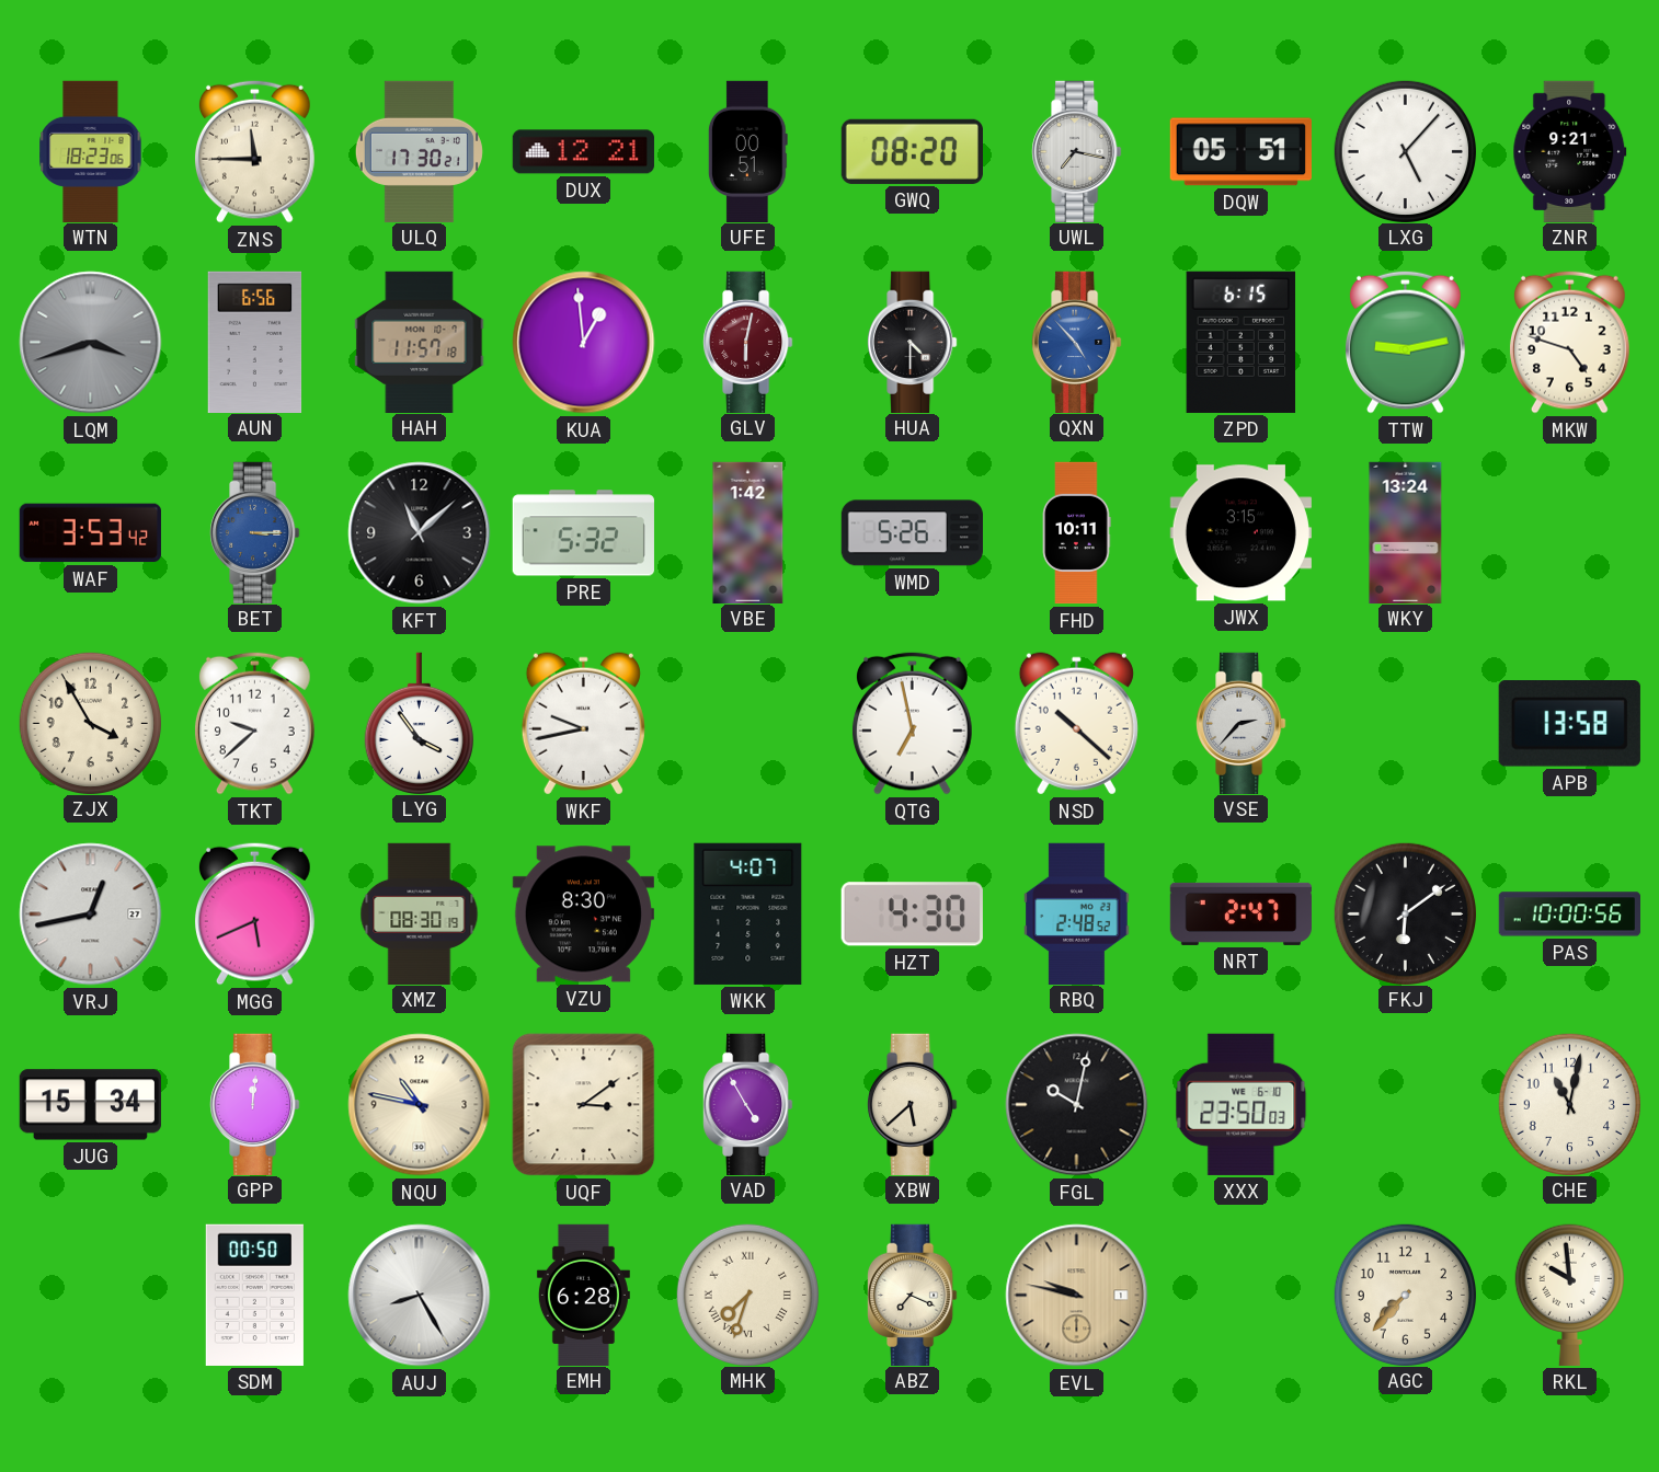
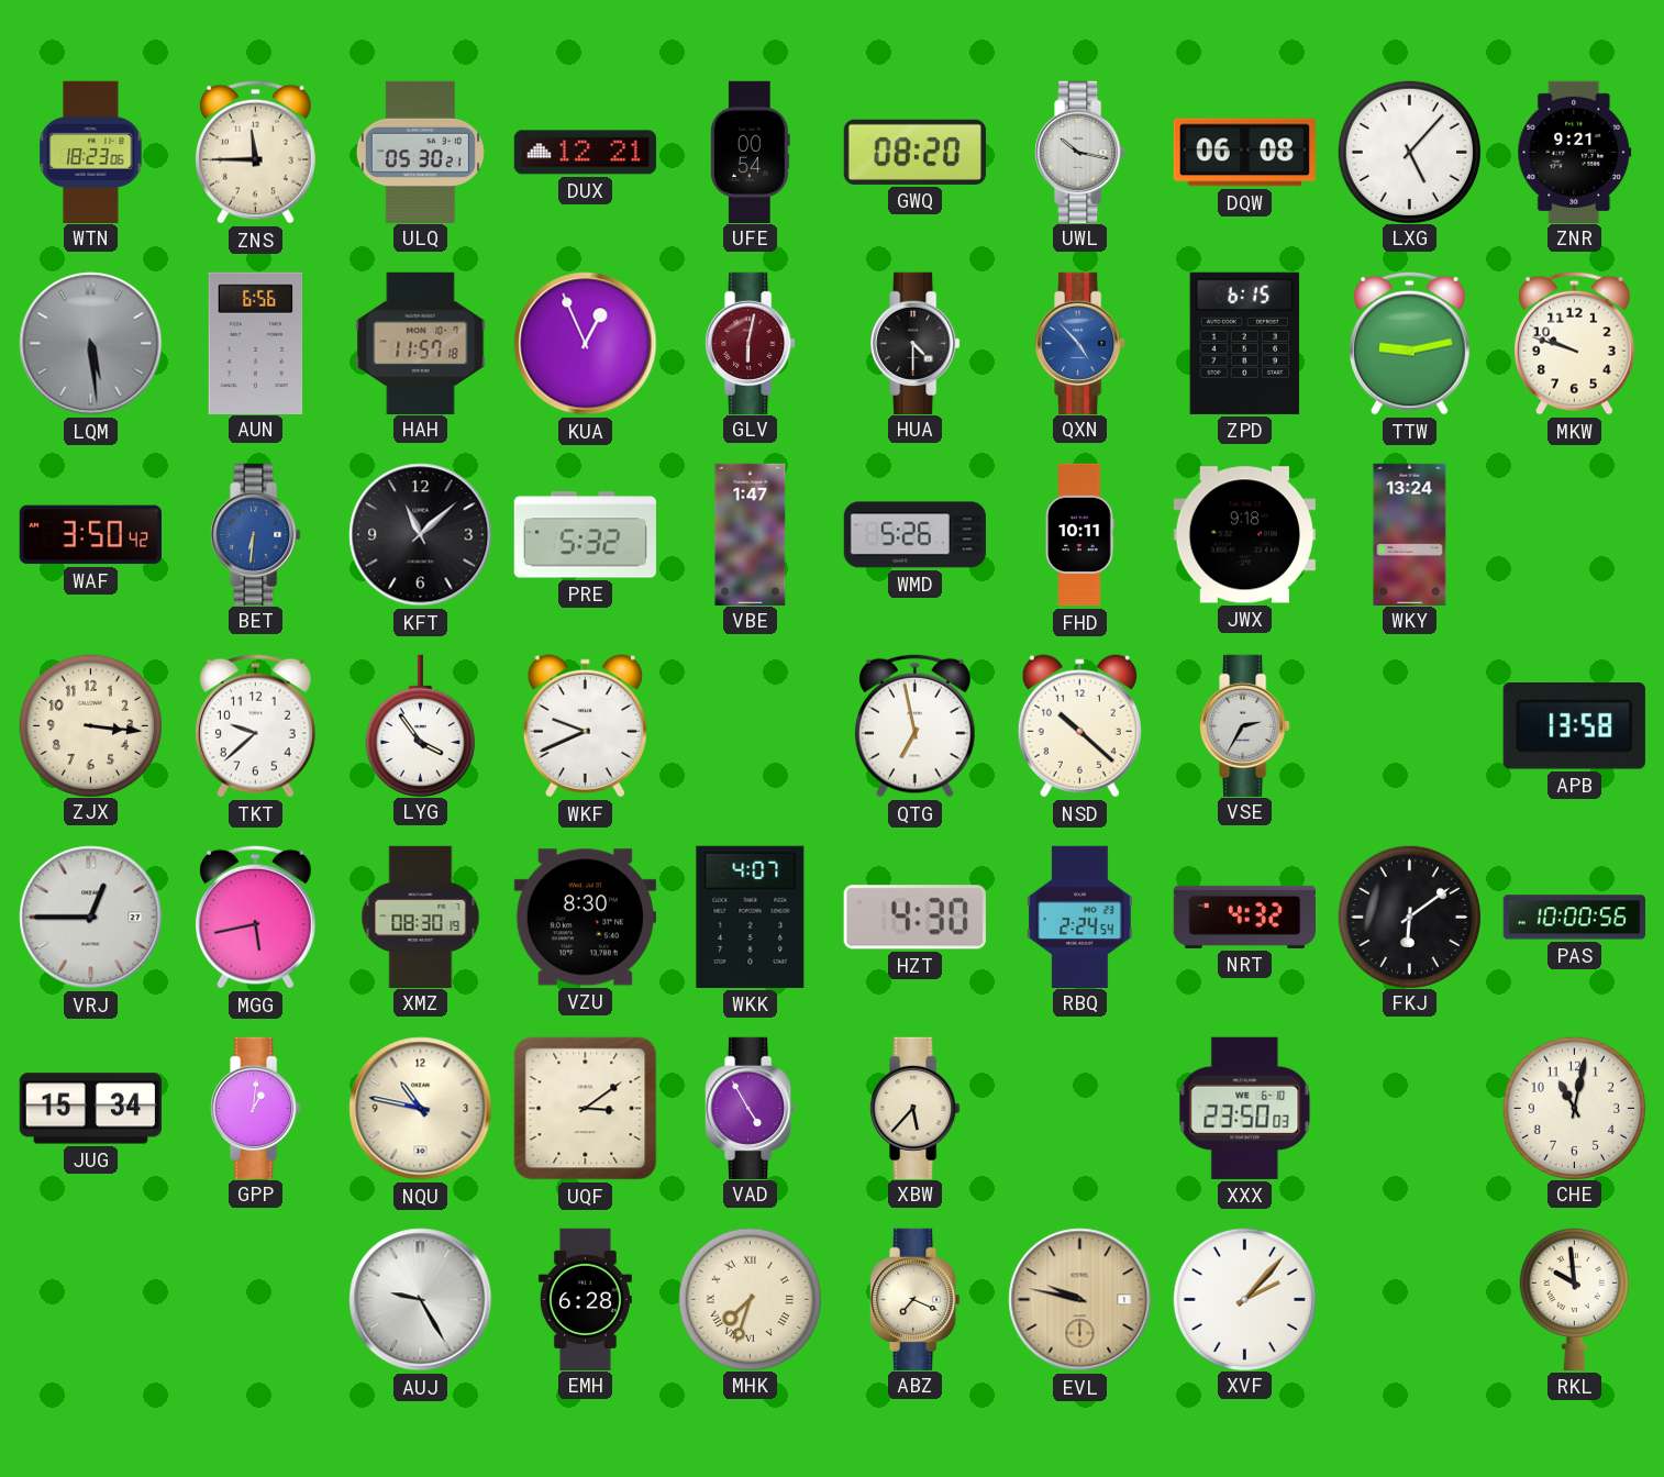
ULQ: 17:30 -> 05:30 (420, 152)
UFE: 00:51 -> 00:54 (750, 152)
UWL: 7:17 -> 10:17 (1080, 152)
DQW: 05:51 -> 06:08 (1244, 153)
LQM: 3:42 -> 5:29 (91, 344)
KUA: 12:59 -> 12:56 (586, 344)
MKW: 4:48 -> 9:48 (1574, 343)
WAF: 3:53 -> 3:50 (90, 535)
BET: 3:15 -> 6:31 (256, 534)
VBE: 1:42 -> 1:47 (751, 534)
JWX: 3:15 -> 9:18 (1244, 535)
ZJX: 3:55 -> 3:16 (90, 725)
WKF: 9:43 -> 9:41 (585, 726)
VSE: 2:37 -> 2:35 (1245, 725)
VRJ: 12:43 -> 12:45 (91, 918)
MGG: 5:41 -> 5:43 (255, 917)
RBQ: 2:48 -> 2:24 (1080, 917)
NRT: 2:47 -> 4:32 (1244, 917)
GPP: 12:01 -> 1:01 (256, 1108)
XBW: 5:38 -> 5:37 (916, 1108)
FGL: 10:02 -> none (1077, 1105)
SDM: 00:50 -> none (254, 1295)
AUJ: 8:25 -> 9:25 (421, 1300)
XVF: none -> 2:07 (1244, 1299)
AGC: 7:37 -> none (1405, 1295)
